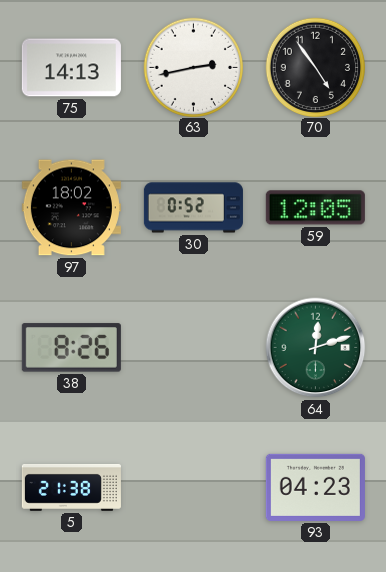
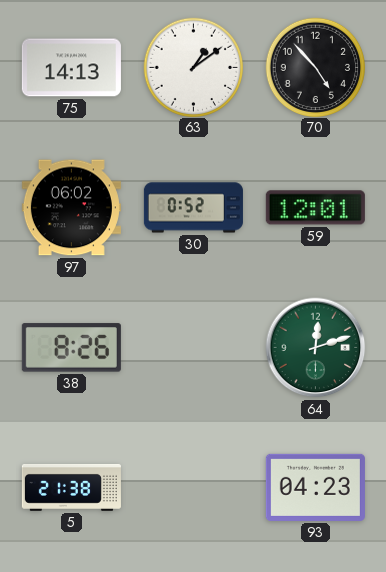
63: 2:43 -> 1:09 (193, 67)
70: 4:54 -> 4:53 (315, 67)
97: 18:02 -> 06:02 (71, 208)
59: 12:05 -> 12:01 (315, 208)
